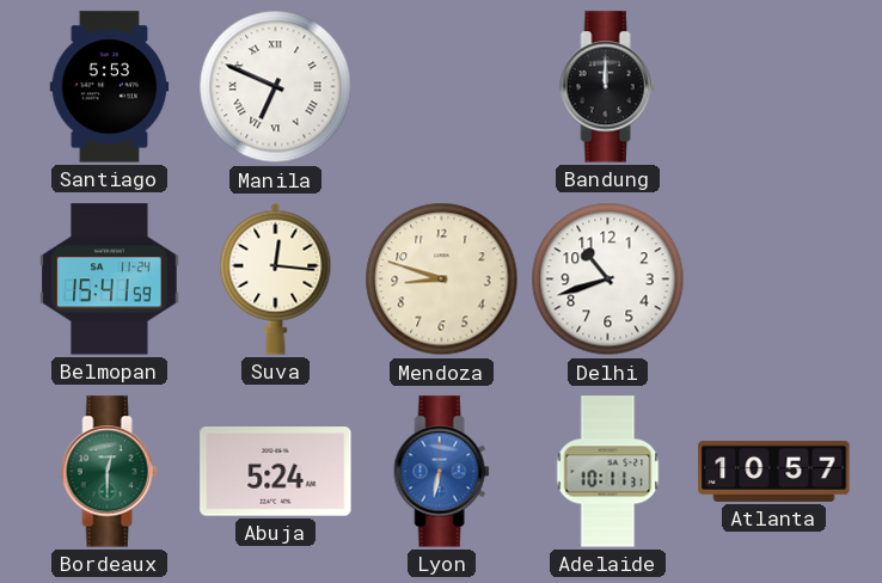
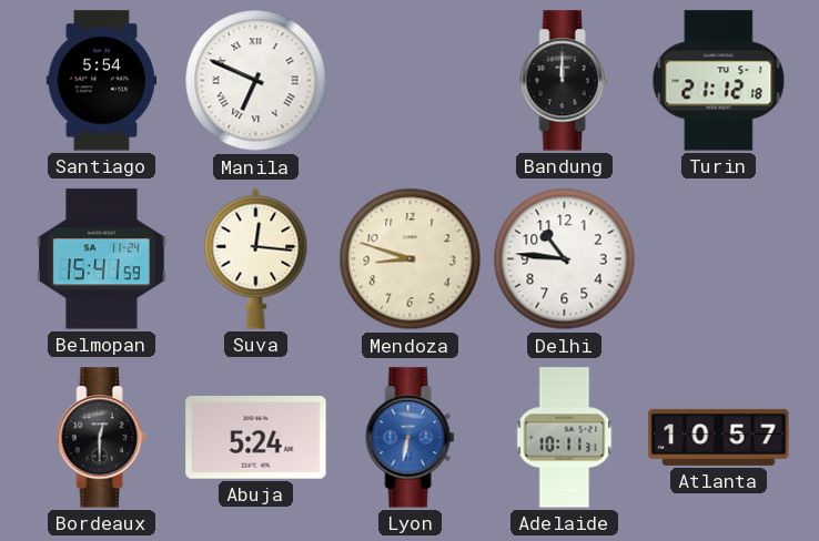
Santiago: 5:53 -> 5:54 (102, 81)
Turin: none -> 21:12 (719, 81)
Delhi: 10:42 -> 10:46 (565, 259)
Bordeaux dial: green -> black (102, 438)
